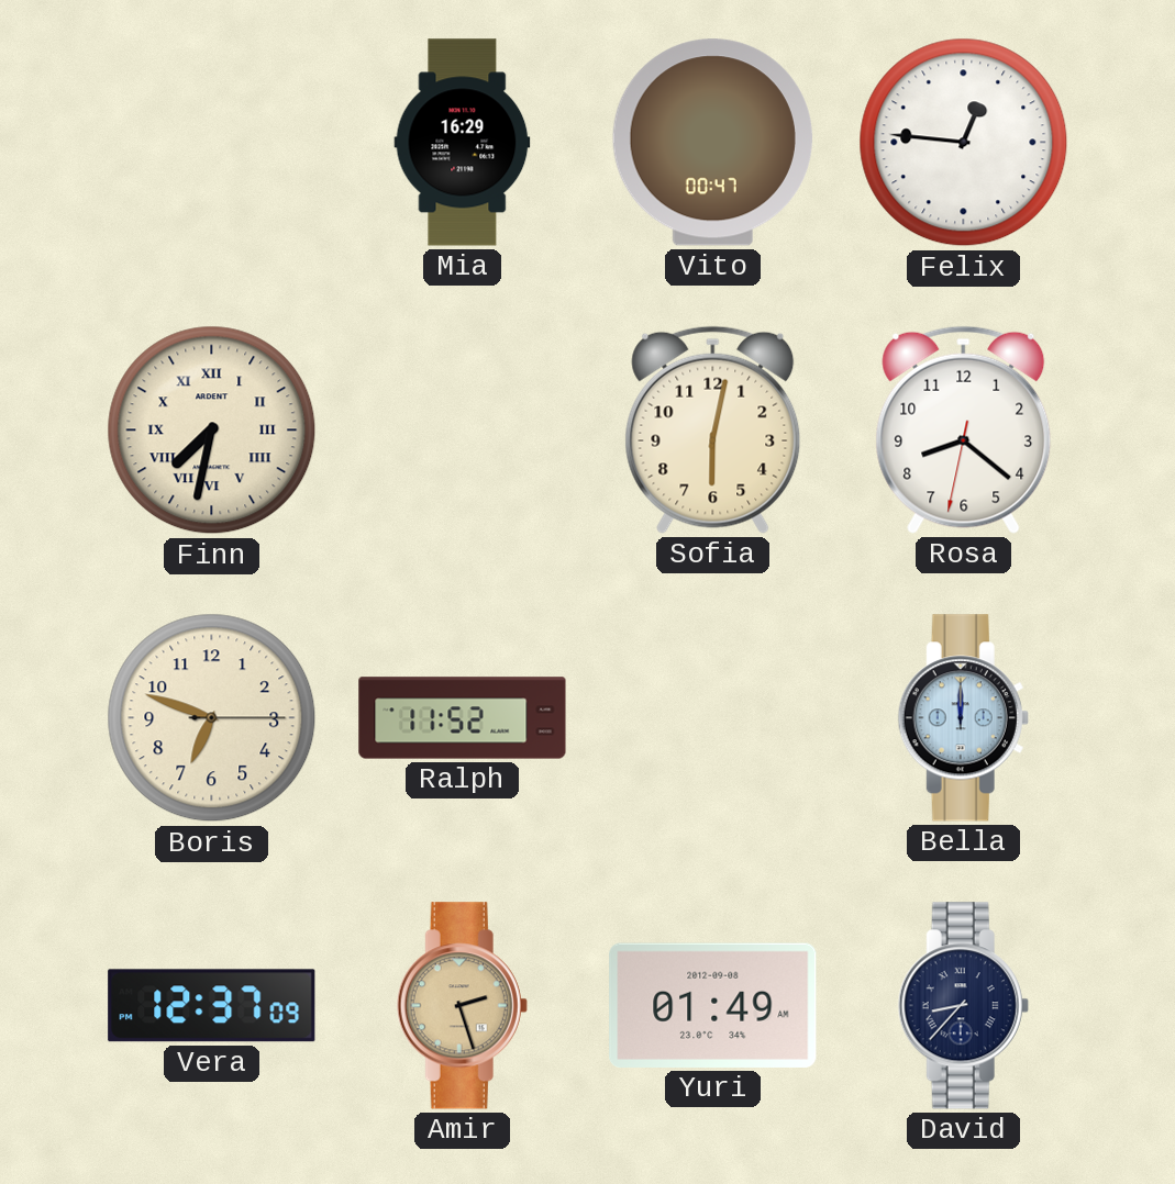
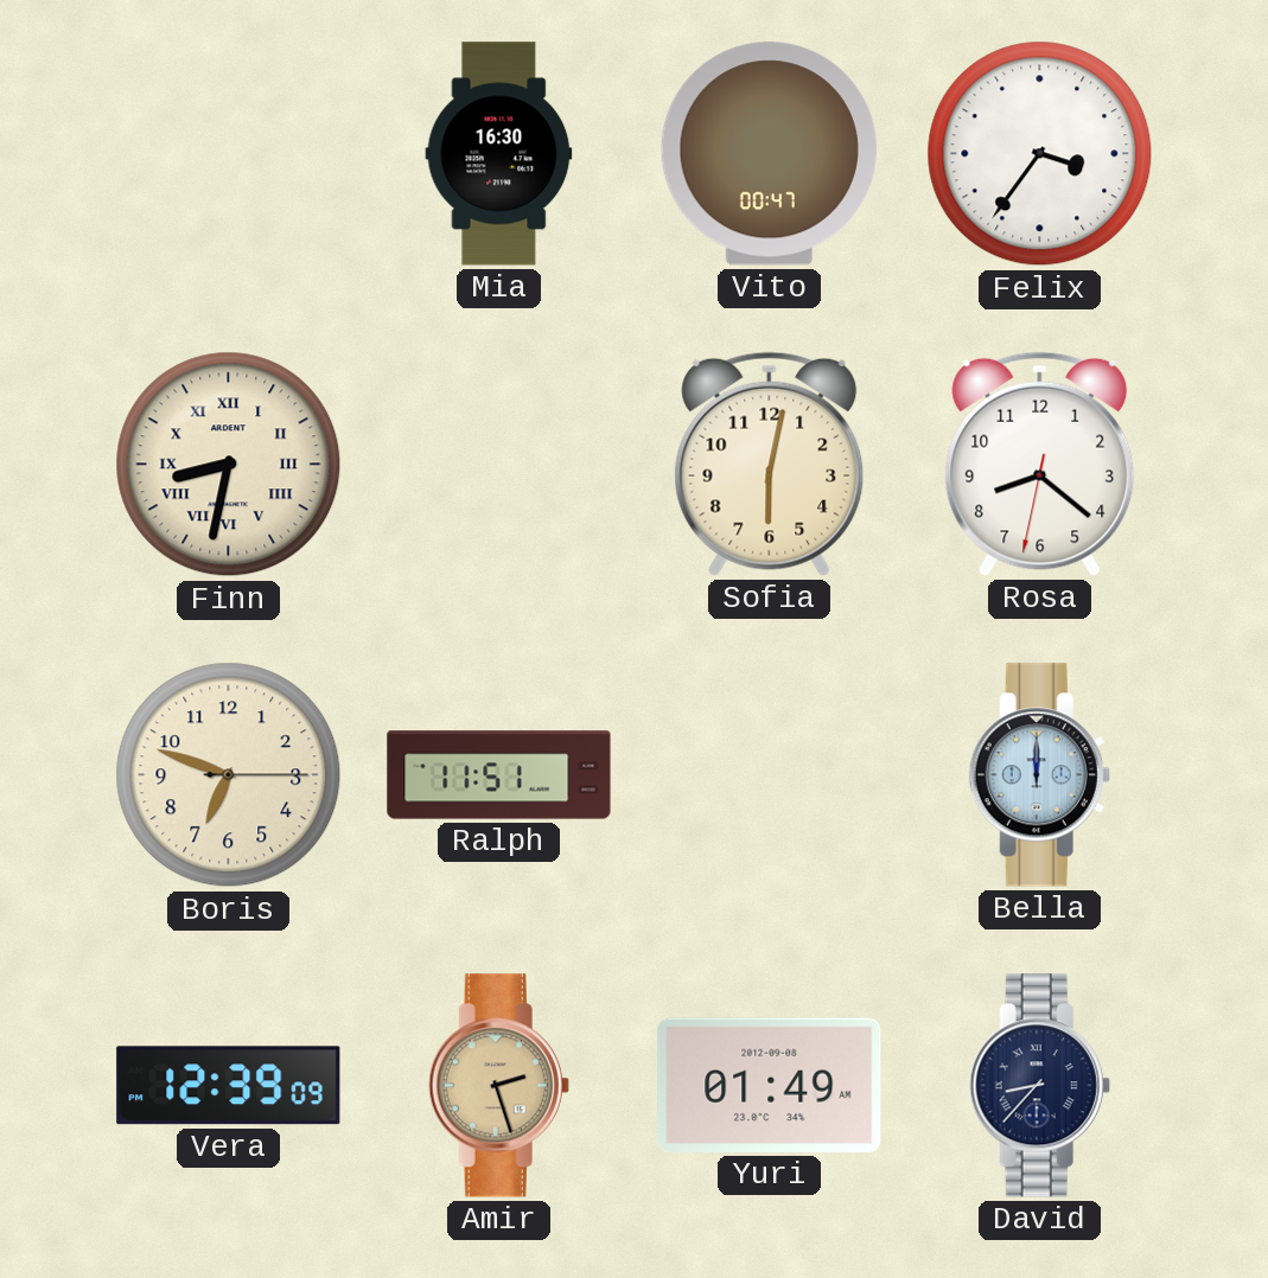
Mia: 16:29 -> 16:30 (499, 154)
Felix: 12:46 -> 3:36 (1040, 154)
Finn: 7:32 -> 8:32 (229, 465)
Ralph: 11:52 -> 11:51 (499, 775)
Vera: 12:37 -> 12:39 (229, 1086)
